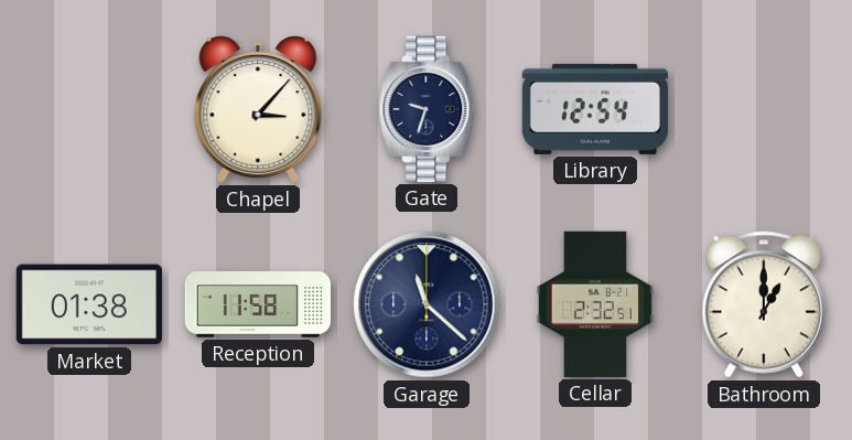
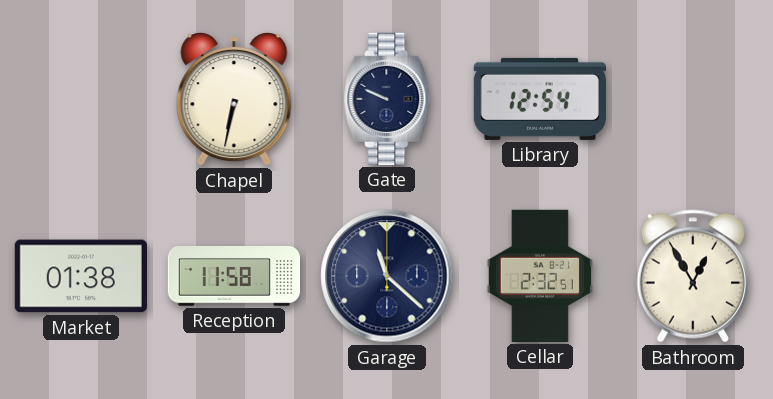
Chapel: 3:07 -> 6:32 (234, 99)
Gate: 9:33 -> 9:49 (387, 99)
Bathroom: 1:00 -> 12:55 (693, 276)
